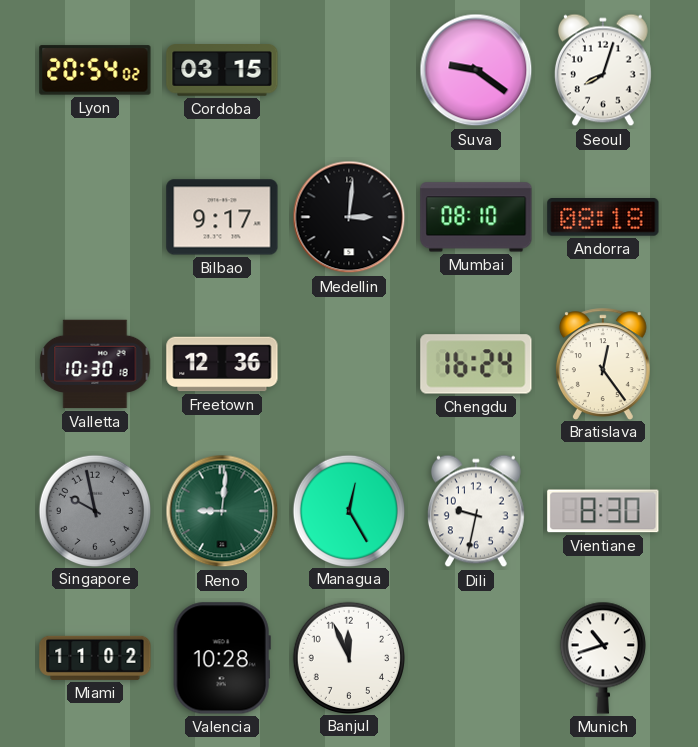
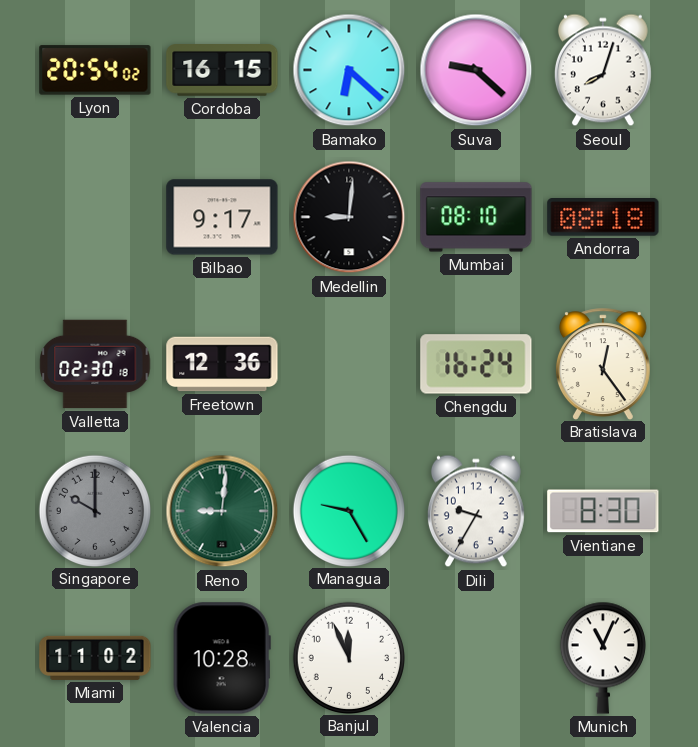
Cordoba: 03:15 -> 16:15 (222, 71)
Bamako: none -> 6:22 (349, 70)
Suva: 9:21 -> 9:22 (476, 70)
Medellin: 3:01 -> 9:01 (349, 217)
Valletta: 10:30 -> 02:30 (95, 364)
Singapore: 9:58 -> 10:00 (94, 510)
Managua: 12:25 -> 9:25 (348, 510)
Dili: 9:32 -> 9:35 (476, 511)
Munich: 10:42 -> 11:04 (603, 658)
